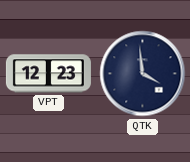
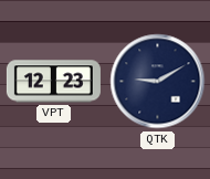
QTK: 3:59 -> 9:10 (158, 82)
